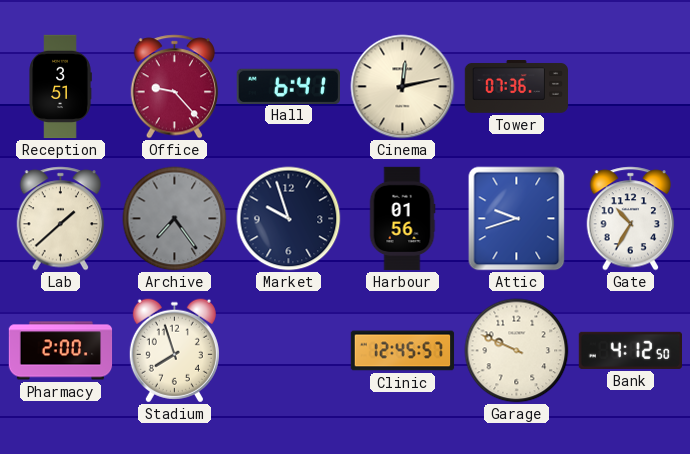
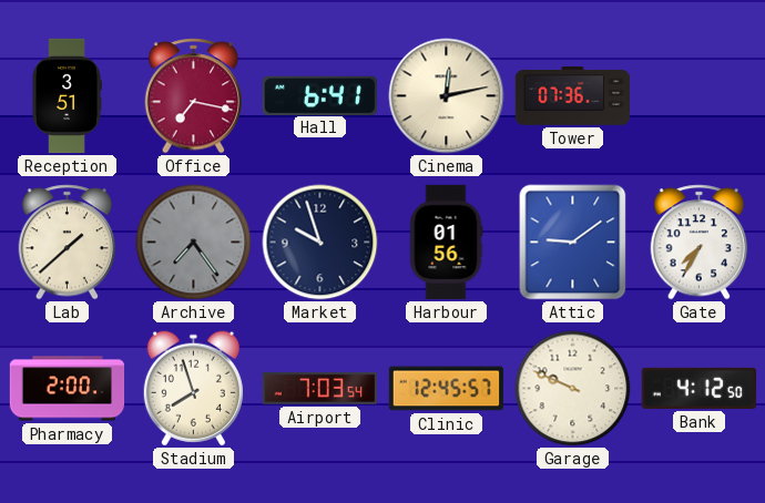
Office: 9:23 -> 7:17 (194, 96)
Attic: 9:42 -> 9:09 (573, 243)
Gate: 10:35 -> 7:35 (700, 243)
Airport: none -> 7:03 (319, 388)
